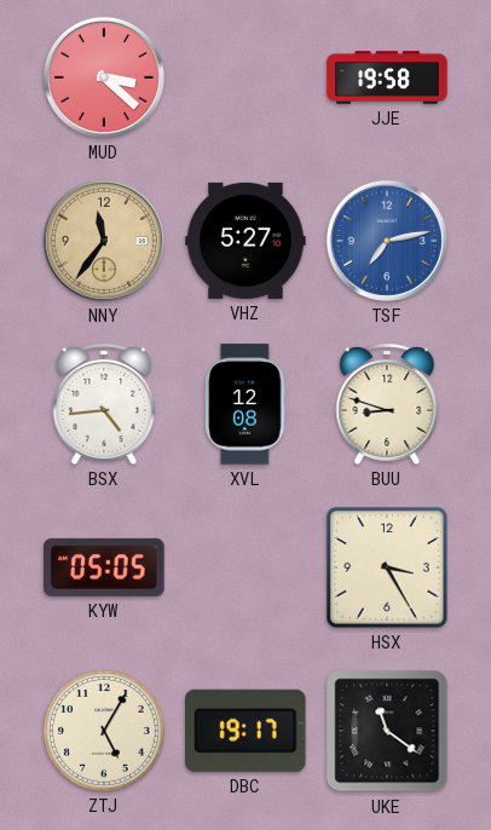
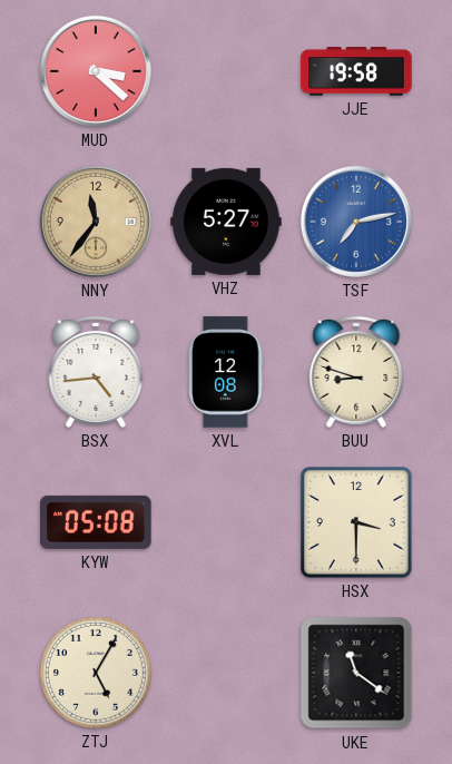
KYW: 05:05 -> 05:08 (96, 522)
HSX: 3:25 -> 3:30 (356, 522)
DBC: 19:17 -> none (247, 731)
